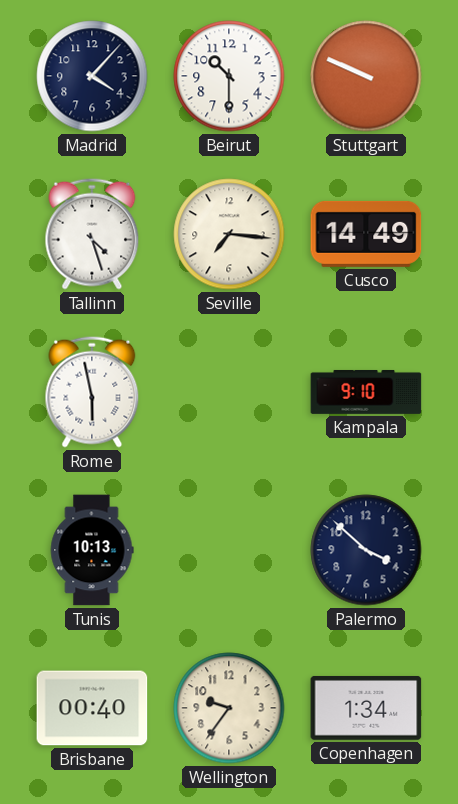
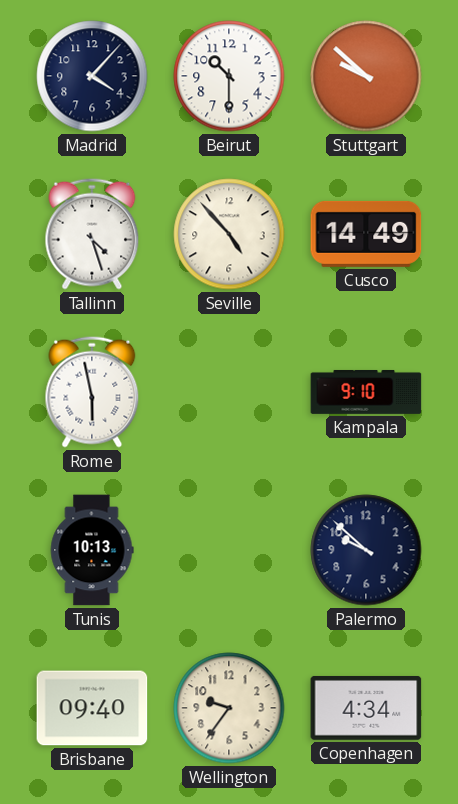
Stuttgart: 9:49 -> 9:52 (366, 76)
Seville: 7:16 -> 4:53 (229, 234)
Palermo: 3:52 -> 9:52 (366, 550)
Brisbane: 00:40 -> 09:40 (92, 708)
Copenhagen: 1:34 -> 4:34 (366, 708)
